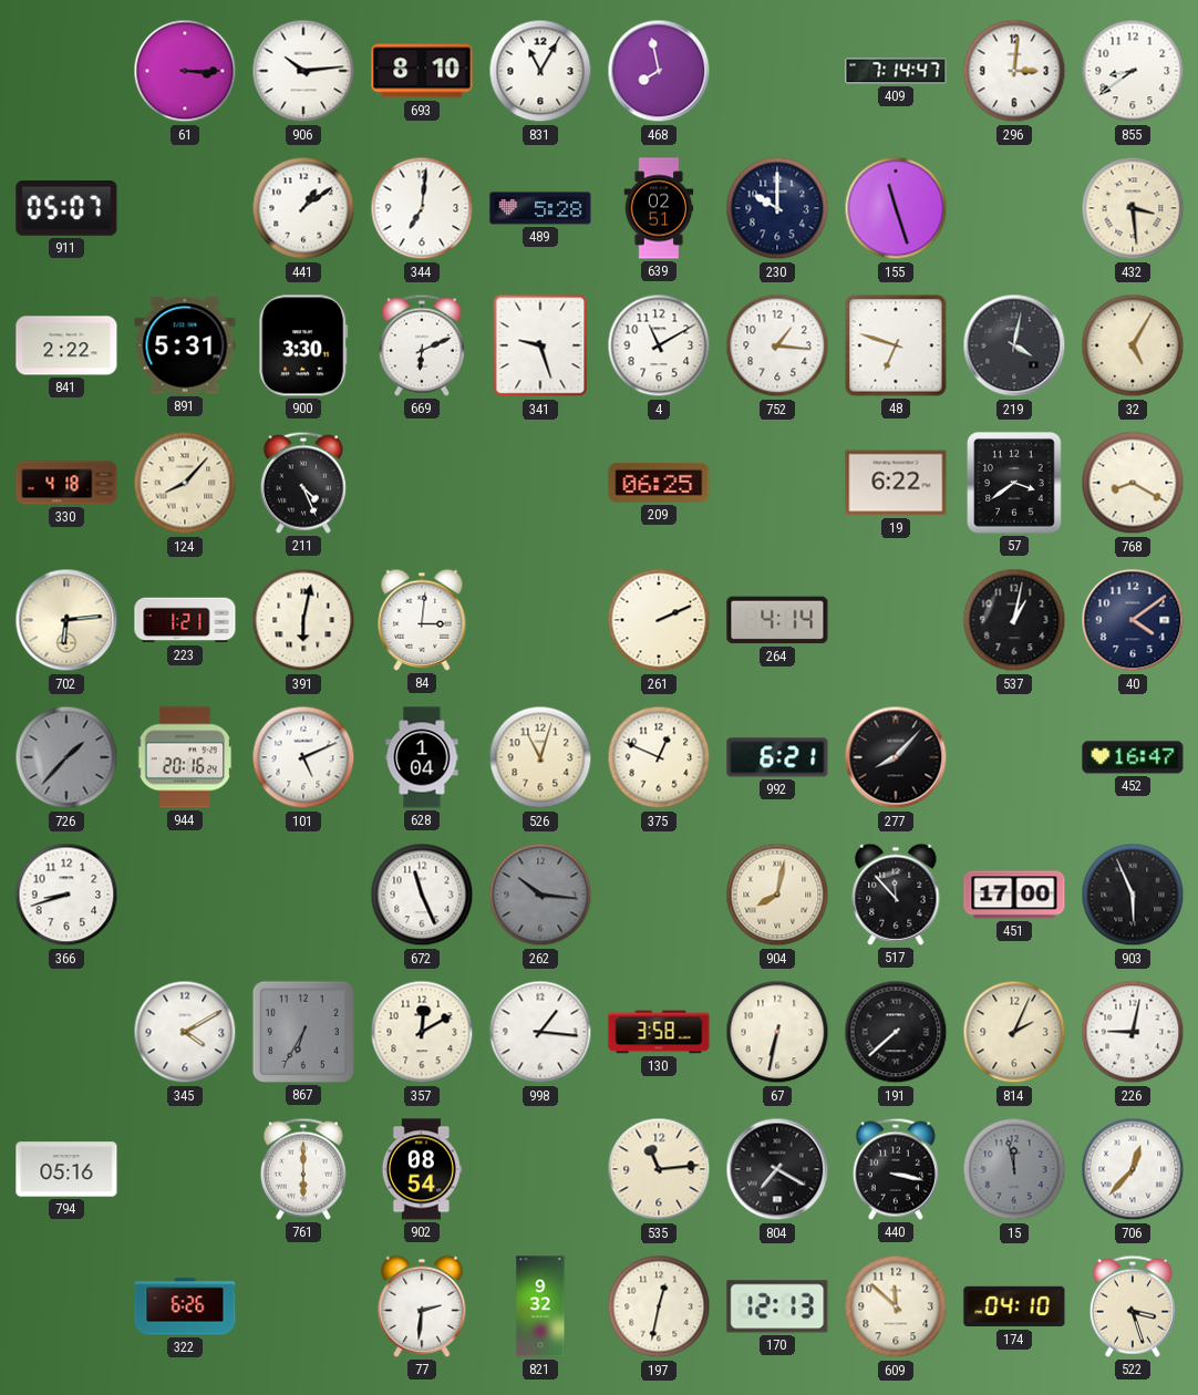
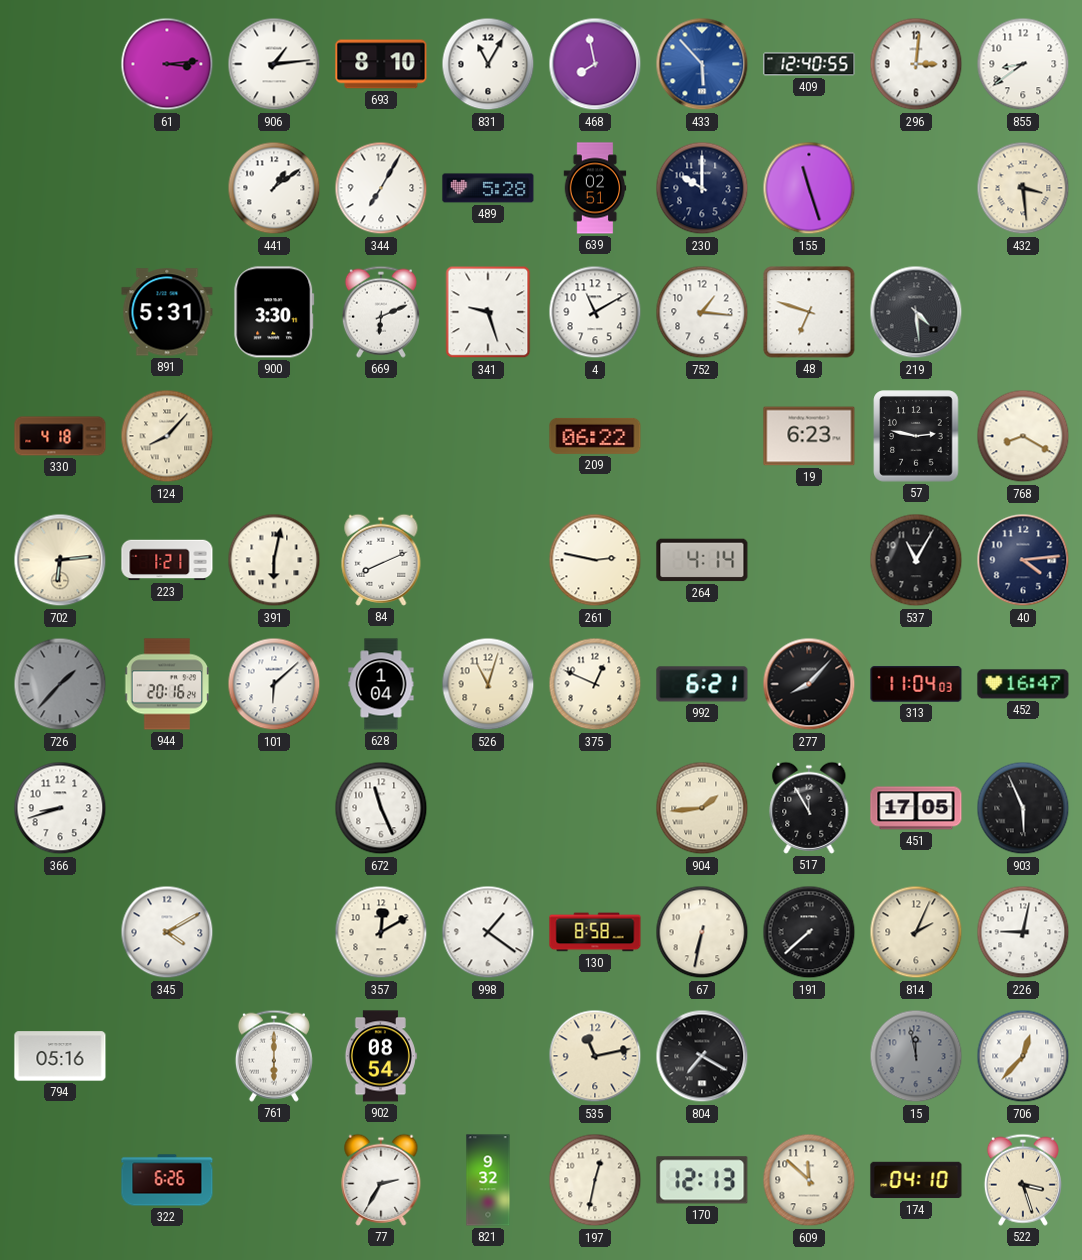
61: 3:15 -> 3:14 (167, 64)
906: 10:14 -> 1:14 (274, 64)
433: none -> 5:53 (702, 64)
409: 7:14 -> 12:40 (809, 64)
911: 05:07 -> none (66, 209)
344: 7:01 -> 7:05 (381, 188)
841: 2:22 -> none (66, 345)
219: 4:02 -> 4:29 (916, 312)
32: 5:05 -> none (1133, 345)
211: 4:26 -> none (303, 483)
209: 06:25 -> 06:22 (595, 436)
19: 6:22 -> 6:23 (809, 436)
57: 3:39 -> 2:47 (916, 436)
84: 3:01 -> 8:11 (381, 560)
261: 2:11 -> 2:47 (595, 560)
537: 1:02 -> 11:05 (916, 560)
40: 4:09 -> 4:14 (1023, 560)
101: 5:11 -> 6:08 (274, 684)
313: none -> 11:04 (916, 684)
262: 10:16 -> none (540, 895)
904: 8:02 -> 1:44 (702, 808)
517: 11:53 -> 11:55 (809, 808)
451: 17:00 -> 17:05 (916, 808)
867: 6:35 -> none (303, 1032)
998: 1:16 -> 1:21 (488, 932)
130: 3:58 -> 8:58 (595, 932)
535: 11:14 -> 11:13 (595, 1056)
440: 3:17 -> none (896, 1169)
77: 2:31 -> 2:35 (381, 1180)
